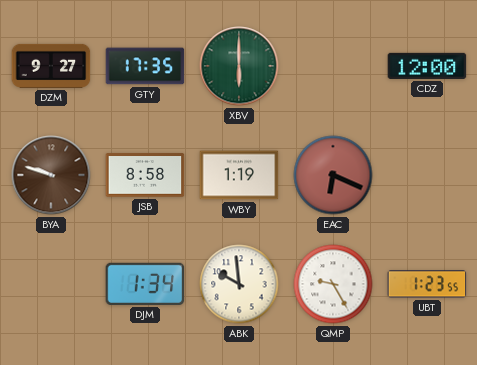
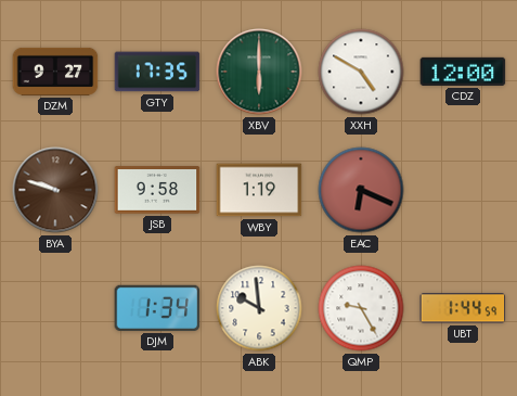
XXH: none -> 4:50 (361, 72)
JSB: 8:58 -> 9:58 (157, 190)
UBT: 1:23 -> 1:44 (463, 308)
